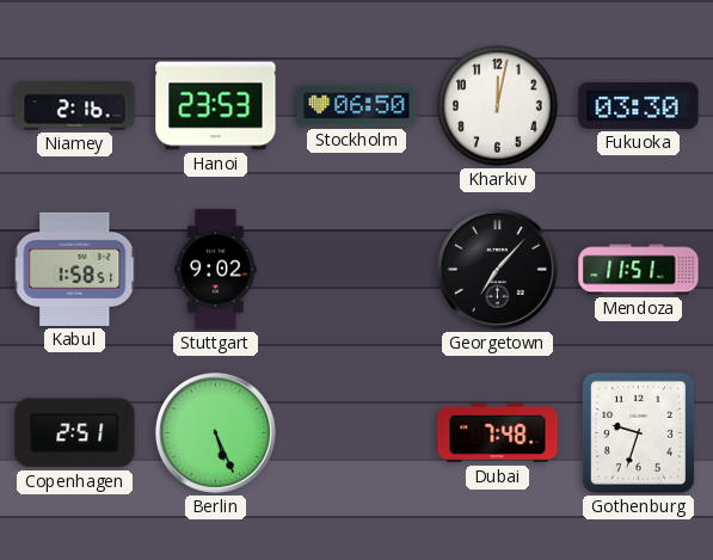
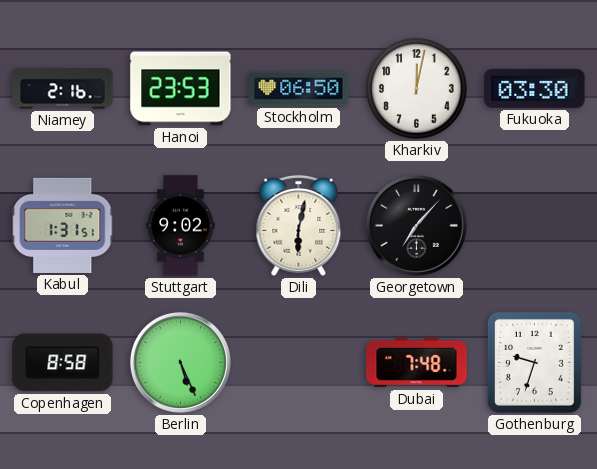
Kabul: 1:58 -> 1:31 (63, 225)
Dili: none -> 6:02 (299, 225)
Mendoza: 11:51 -> none (639, 270)
Copenhagen: 2:51 -> 8:58 (63, 363)
